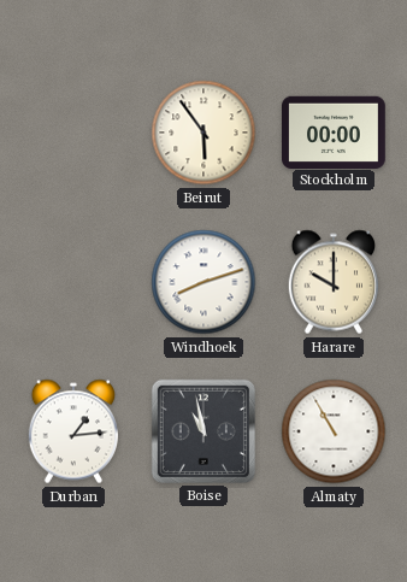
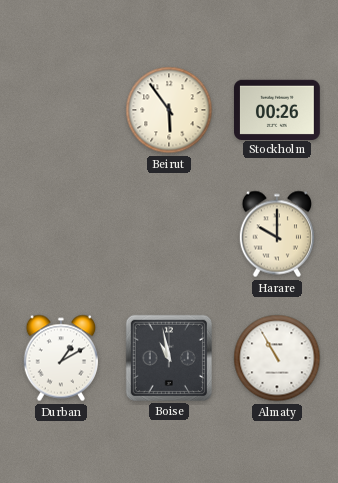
Stockholm: 00:00 -> 00:26 (278, 109)
Windhoek: 8:12 -> none (203, 282)
Durban: 1:14 -> 1:10 (61, 358)
